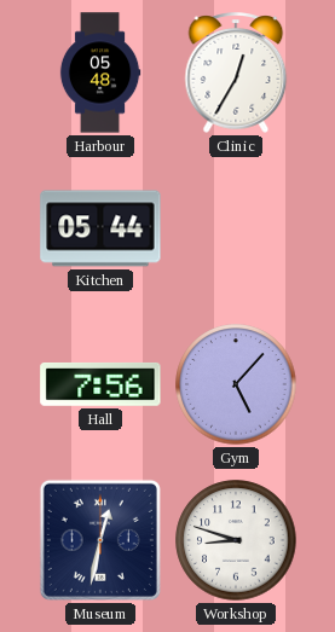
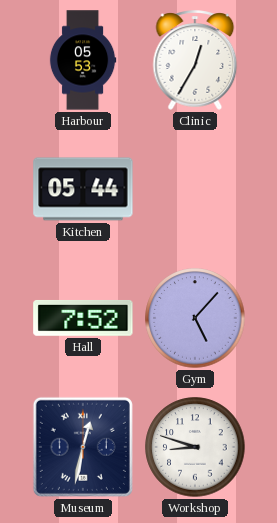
Harbour: 05:48 -> 05:53 (83, 60)
Hall: 7:56 -> 7:52 (83, 318)
